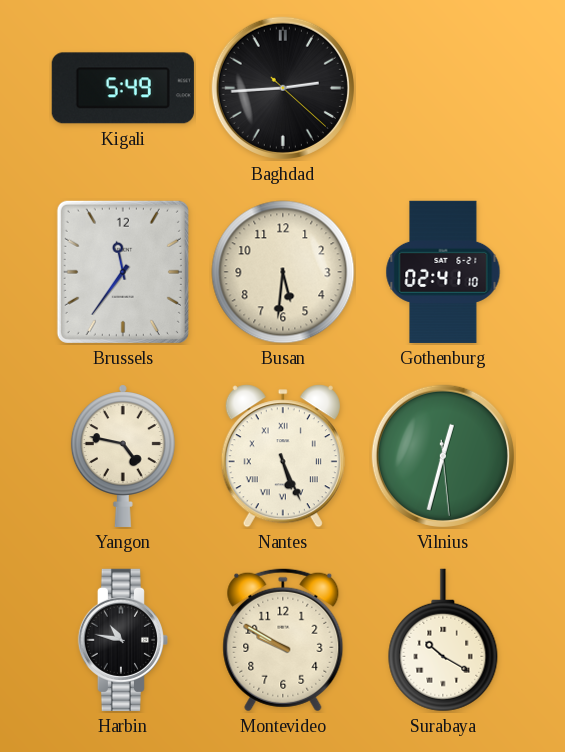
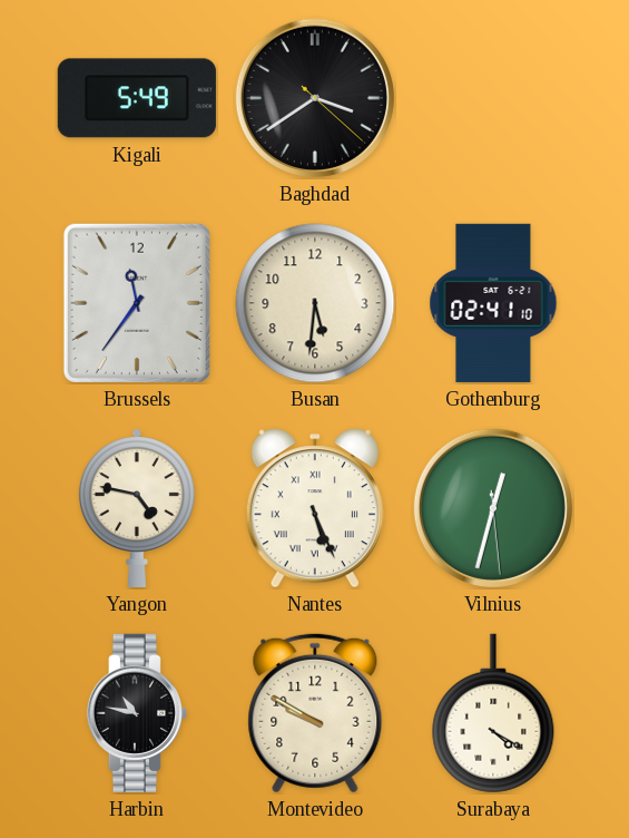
Baghdad: 2:44 -> 3:39 (315, 98)
Surabaya: 10:20 -> 4:20 (493, 713)
